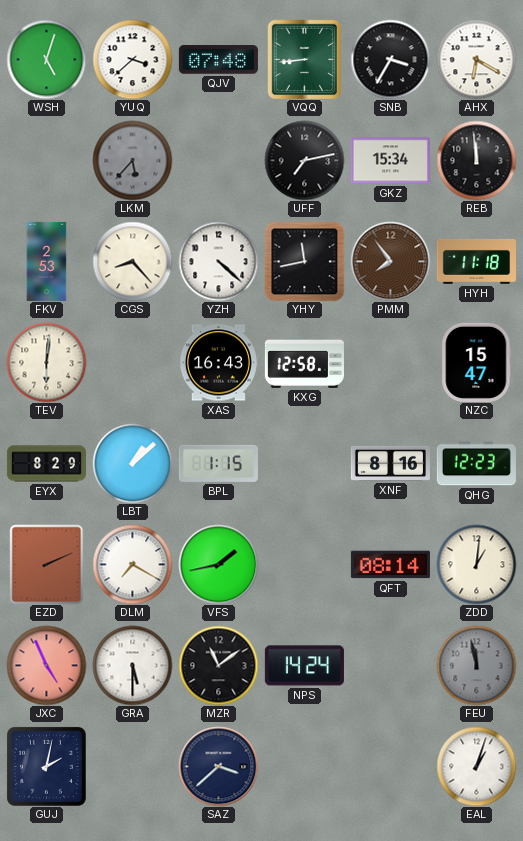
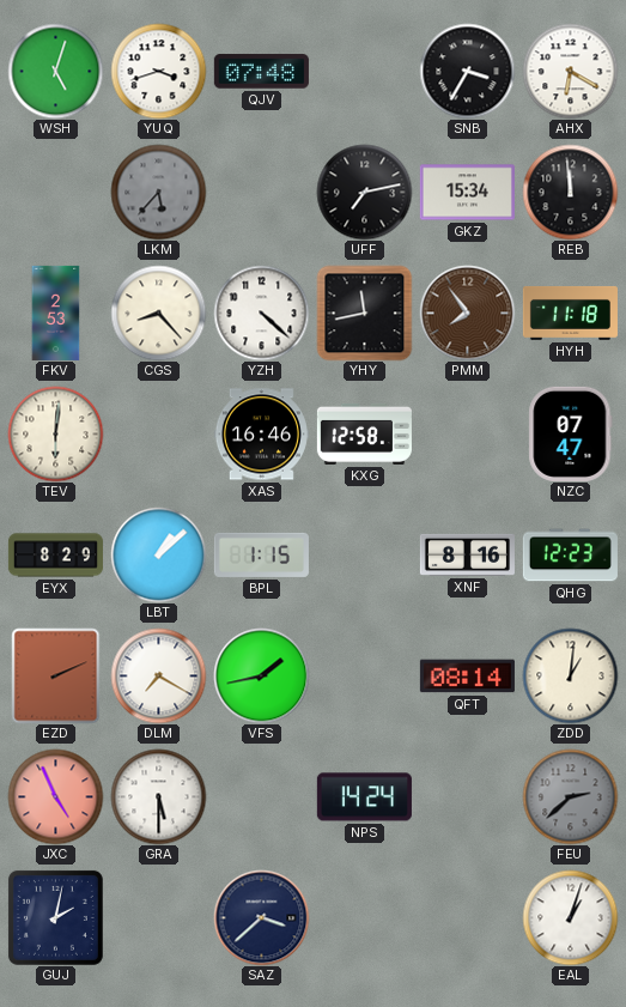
YUQ: 3:38 -> 3:42 (158, 71)
VQQ: 8:44 -> none (304, 59)
XAS: 16:43 -> 16:46 (261, 435)
NZC: 15:47 -> 07:47 (571, 433)
MZR: 11:09 -> none (218, 665)
FEU: 11:58 -> 2:38 (570, 796)
